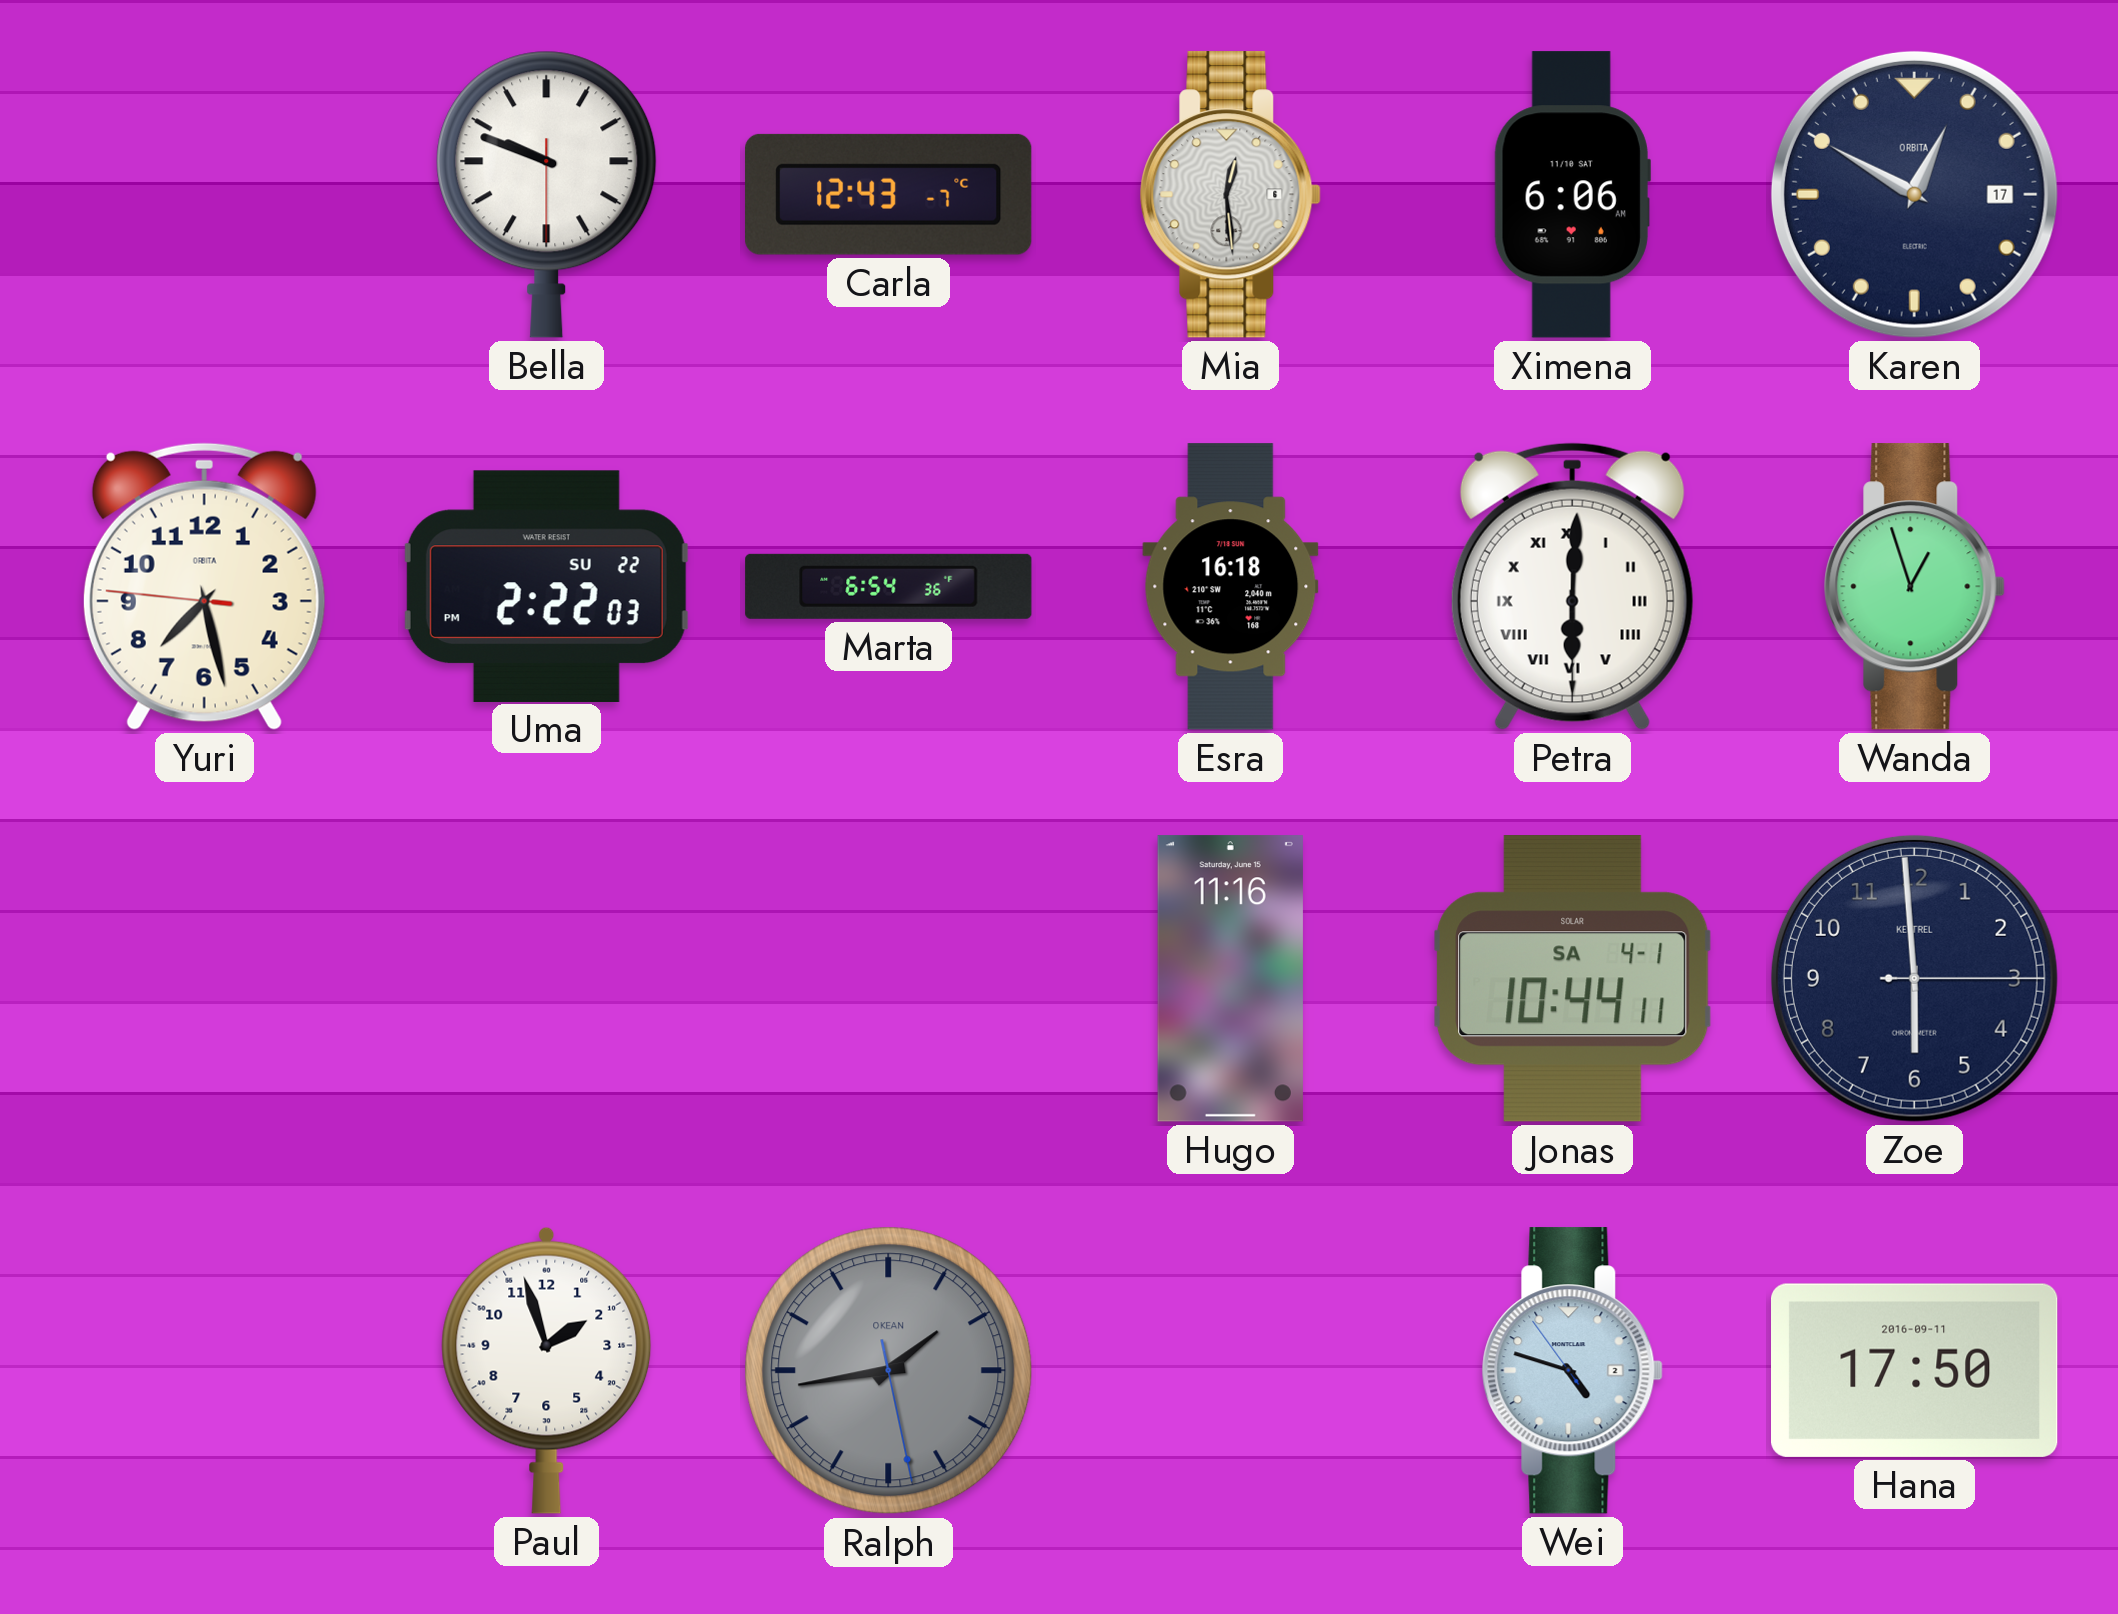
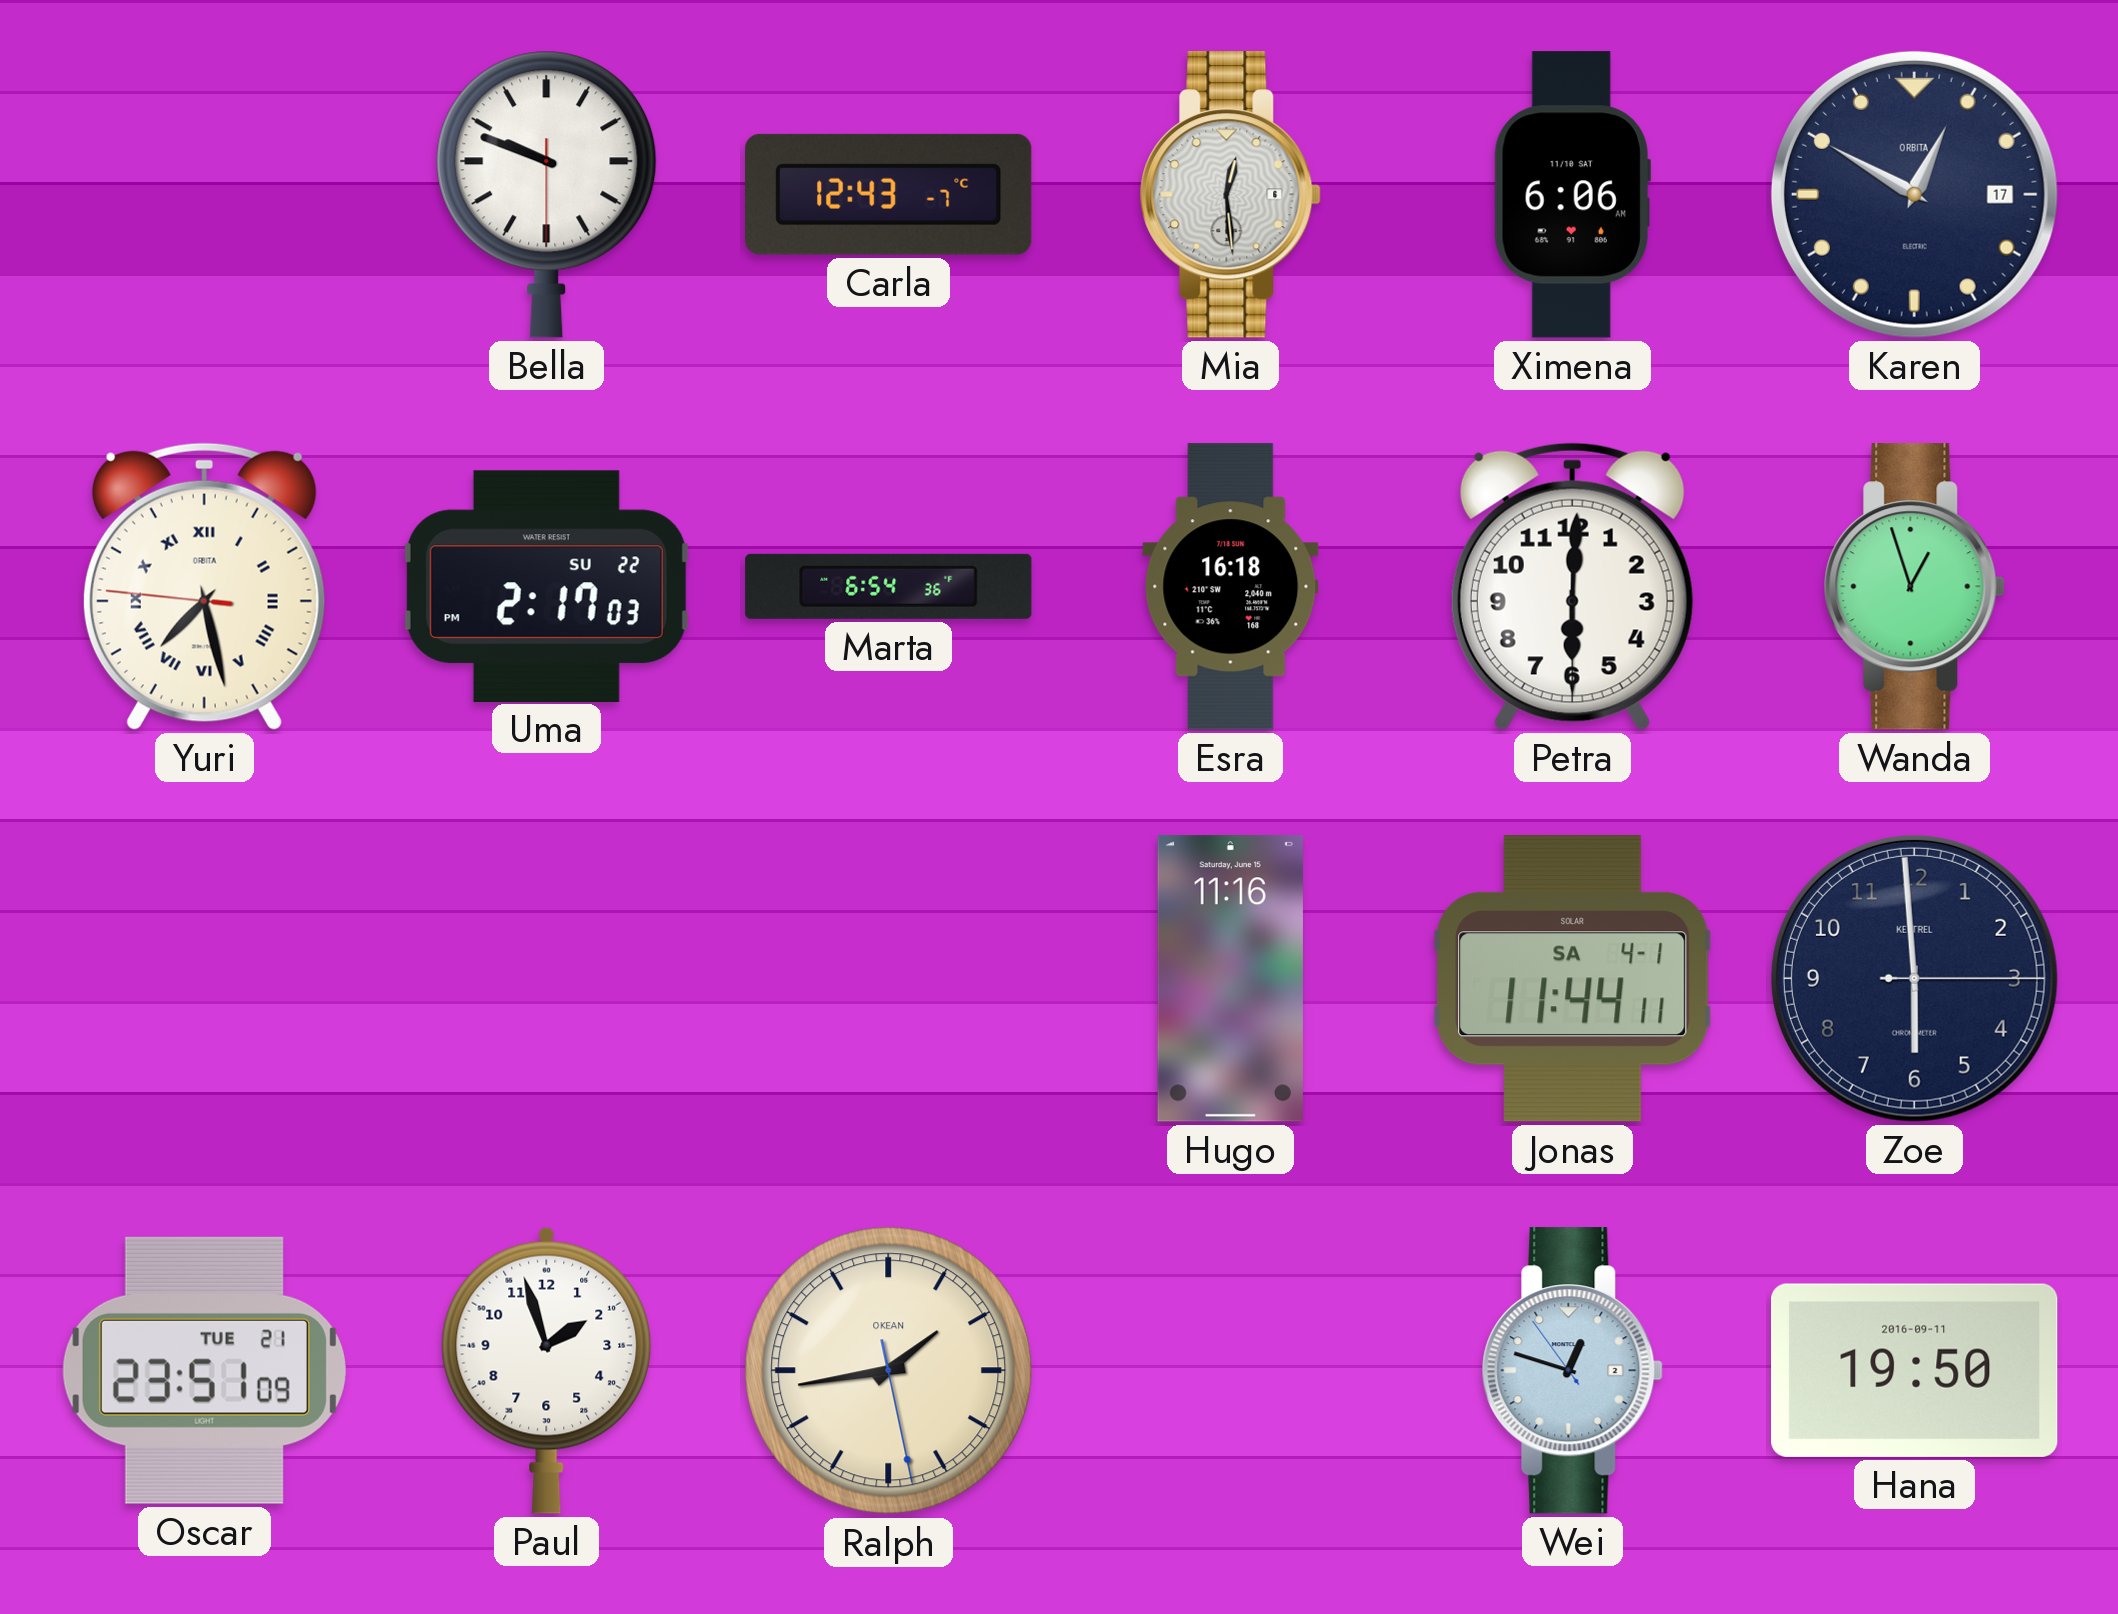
Yuri numerals: Arabic -> Roman (204, 586)
Uma: 2:22 -> 2:17 (546, 586)
Petra numerals: Roman -> Arabic (1572, 586)
Jonas: 10:44 -> 11:44 (1573, 979)
Oscar: none -> 23:51 (204, 1370)
Ralph dial: grey -> cream (889, 1371)
Wei: 4:47 -> 12:47 (1572, 1371)
Hana: 17:50 -> 19:50 (1915, 1370)
